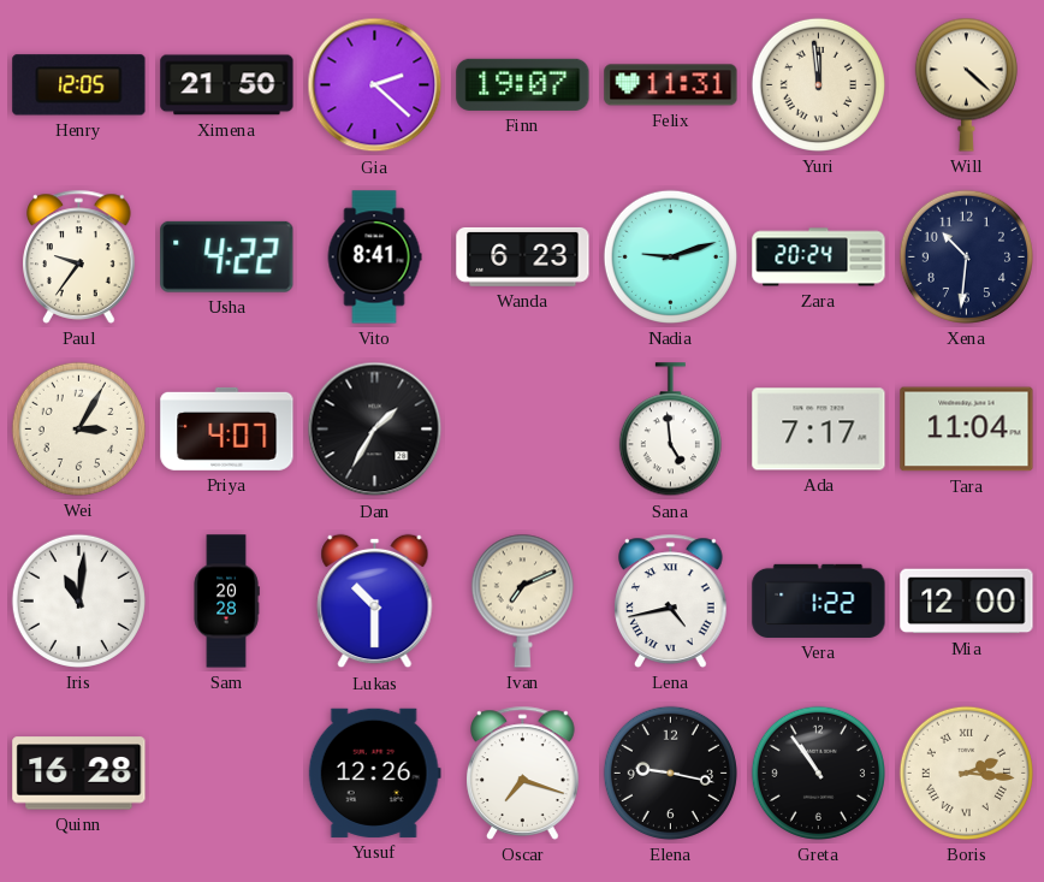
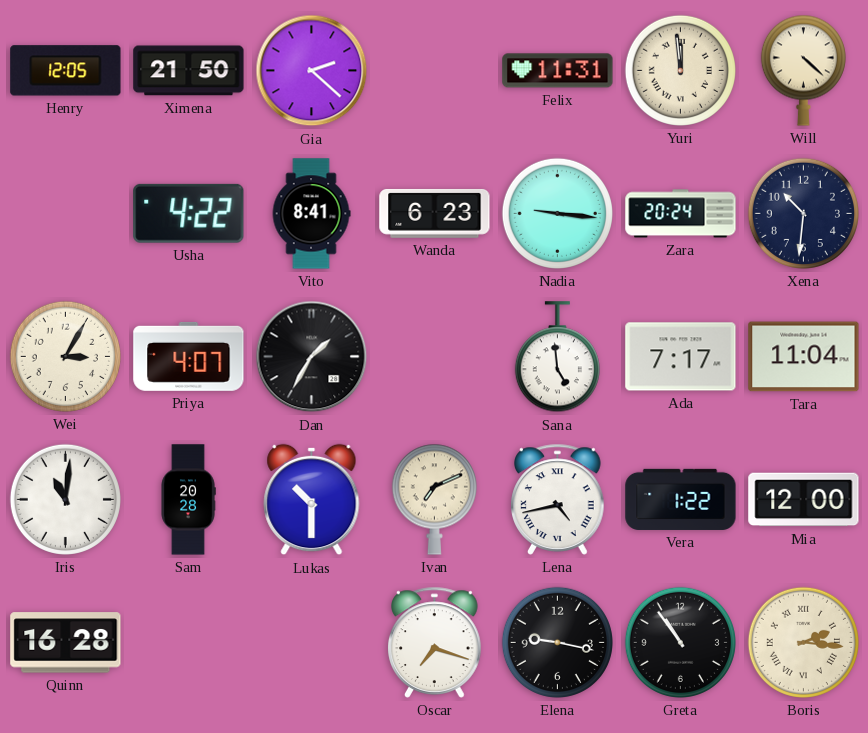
Finn: 19:07 -> none (523, 84)
Paul: 9:36 -> none (79, 256)
Nadia: 9:12 -> 9:16 (557, 213)
Yusuf: 12:26 -> none (374, 773)
